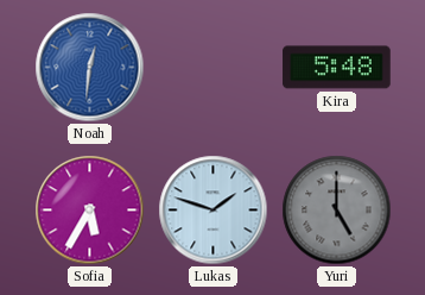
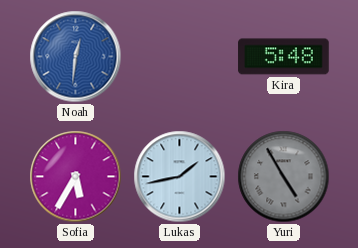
Lukas: 1:48 -> 1:43 (180, 177)
Yuri: 5:00 -> 4:55 (284, 177)
